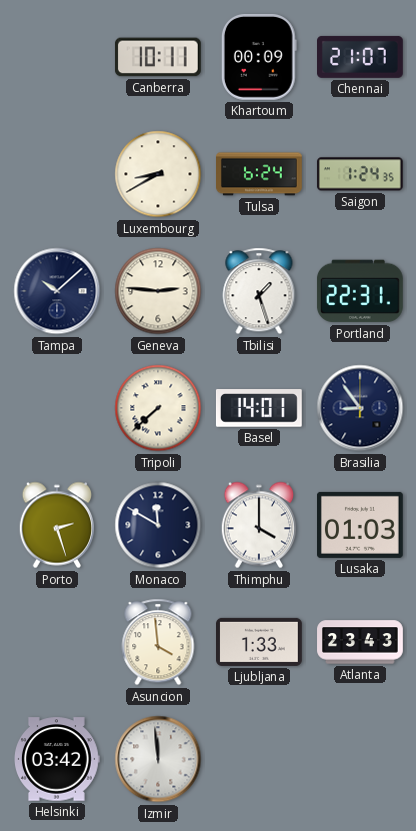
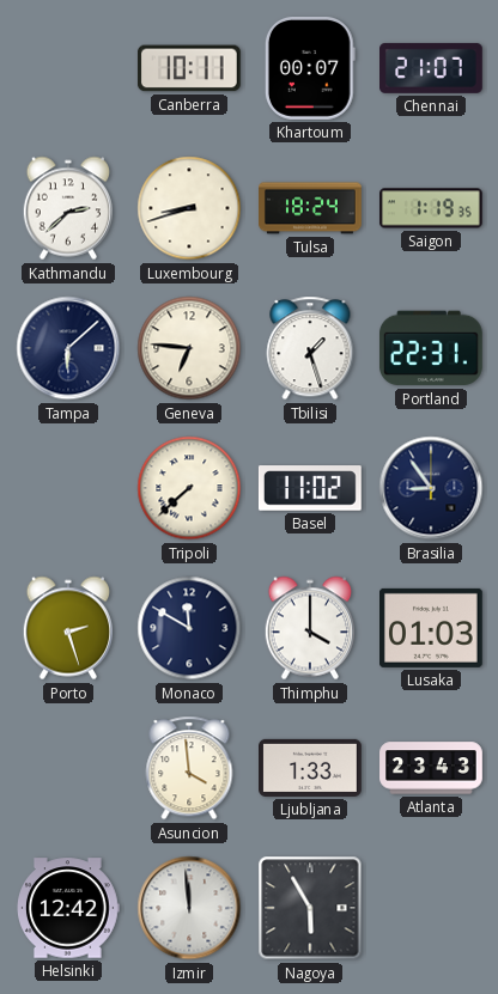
Khartoum: 00:09 -> 00:07 (310, 68)
Kathmandu: none -> 2:38 (67, 208)
Luxembourg: 8:40 -> 8:42 (189, 208)
Tulsa: 6:24 -> 18:24 (311, 208)
Saigon: 1:24 -> 1:19 (431, 208)
Tampa: 10:08 -> 6:08 (68, 348)
Geneva: 2:46 -> 6:46 (189, 348)
Basel: 14:01 -> 11:02 (310, 488)
Helsinki: 03:42 -> 12:42 (68, 908)
Nagoya: none -> 5:55 (310, 908)
